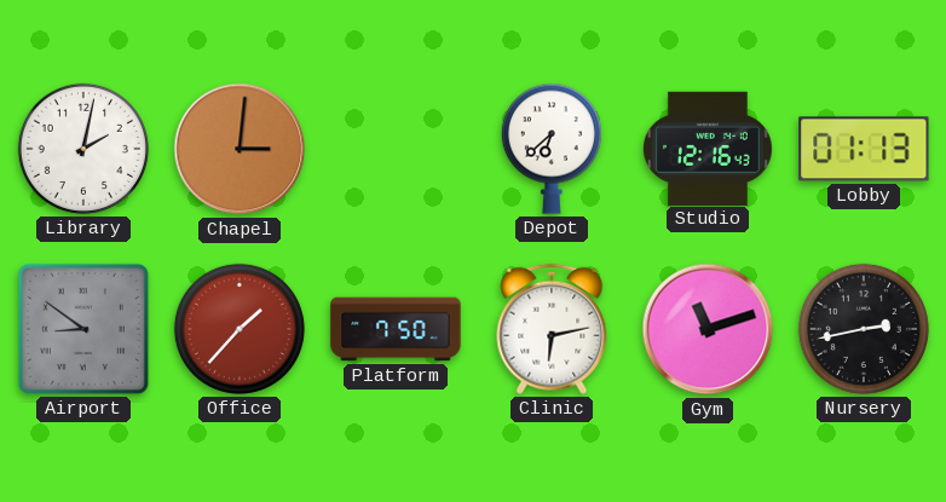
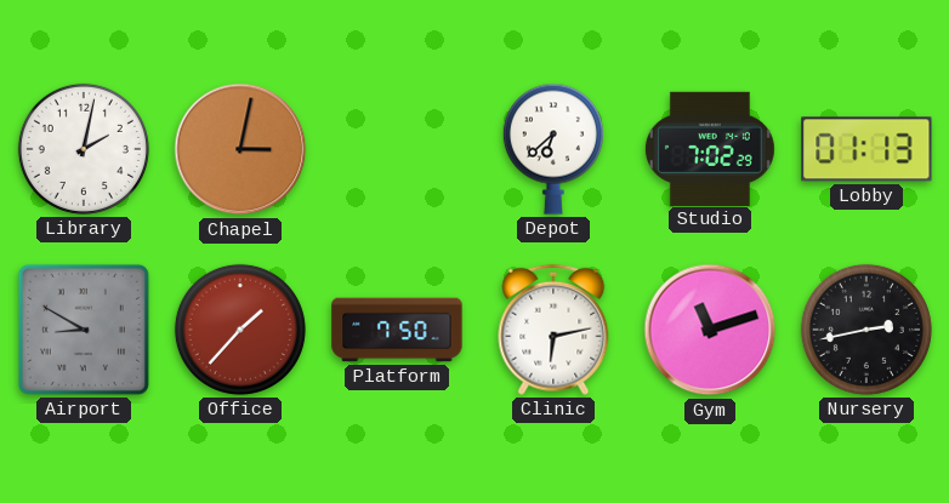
Chapel: 3:01 -> 3:02 (240, 149)
Studio: 12:16 -> 7:02 (710, 148)
Airport: 8:51 -> 8:50 (84, 330)
